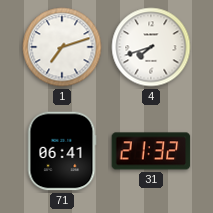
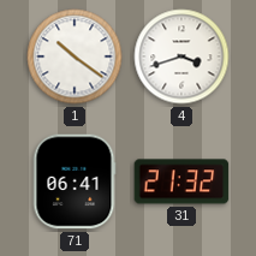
1: 7:12 -> 10:21 (75, 56)
4: 7:42 -> 3:42 (181, 56)
